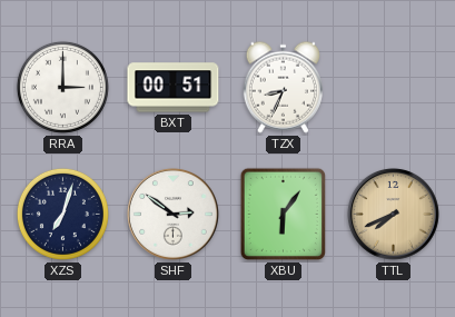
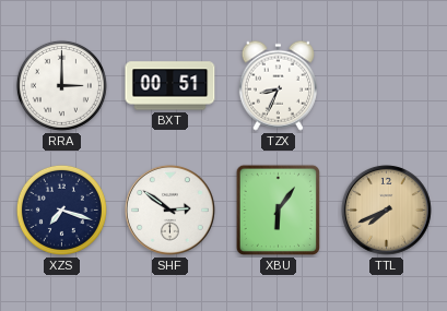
XZS: 7:03 -> 7:18 (61, 210)
